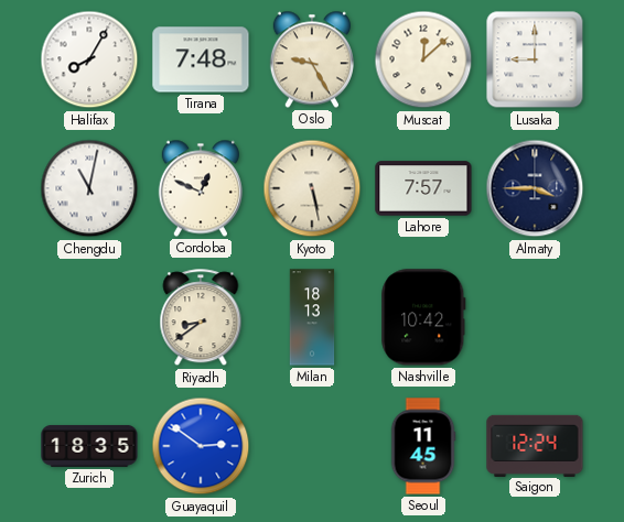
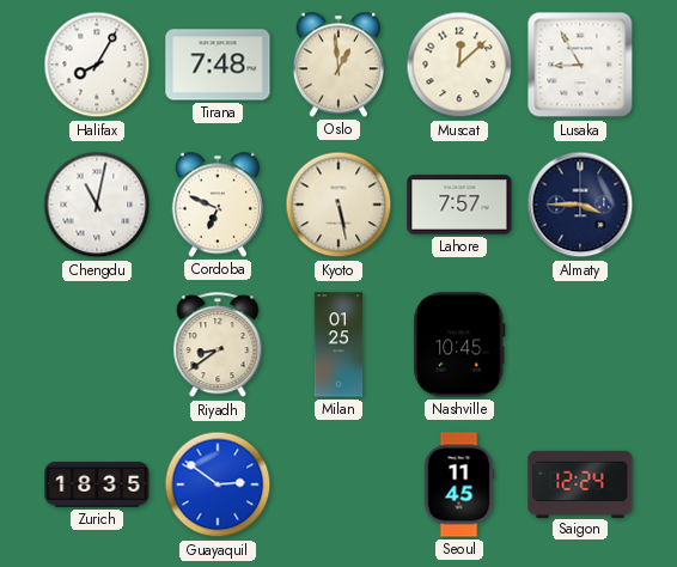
Oslo: 9:25 -> 12:59 (338, 65)
Lusaka: 9:00 -> 8:55 (580, 65)
Cordoba: 12:49 -> 6:49 (218, 205)
Milan: 18:13 -> 01:25 (338, 345)
Nashville: 10:42 -> 10:45 (459, 345)
